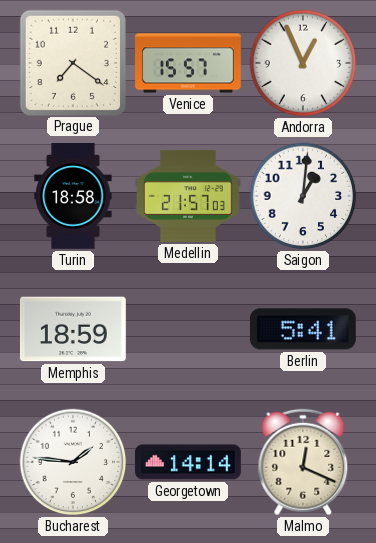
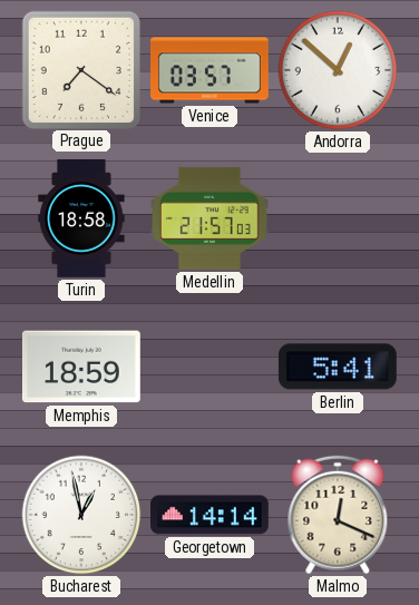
Venice: 15:57 -> 03:57 (211, 70)
Andorra: 12:56 -> 12:52 (338, 70)
Saigon: 1:01 -> none (303, 196)
Bucharest: 1:46 -> 12:58 (81, 515)
